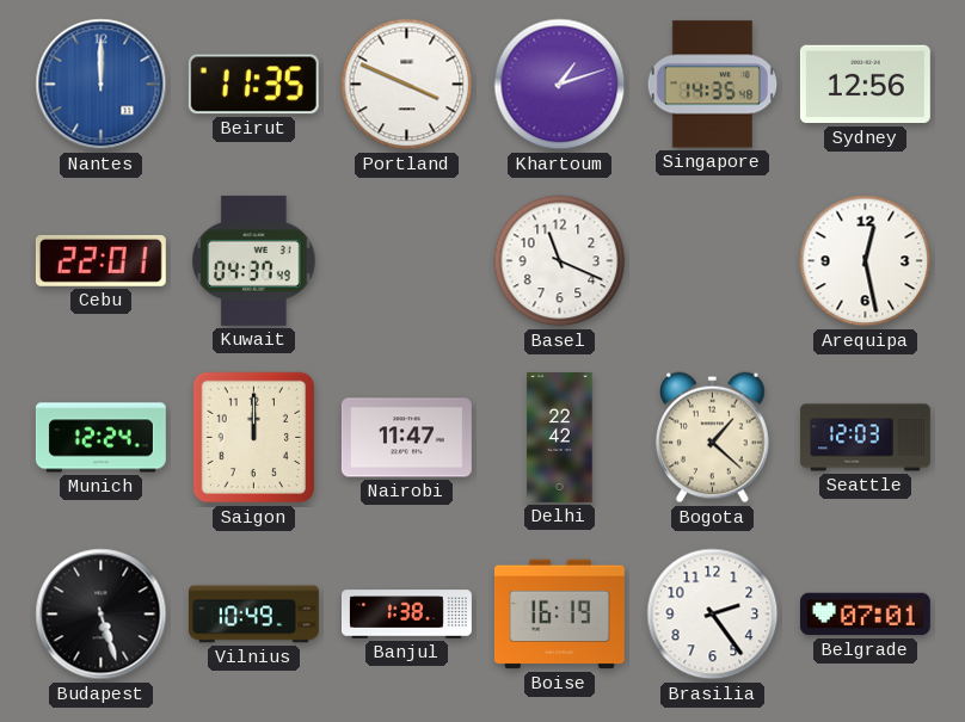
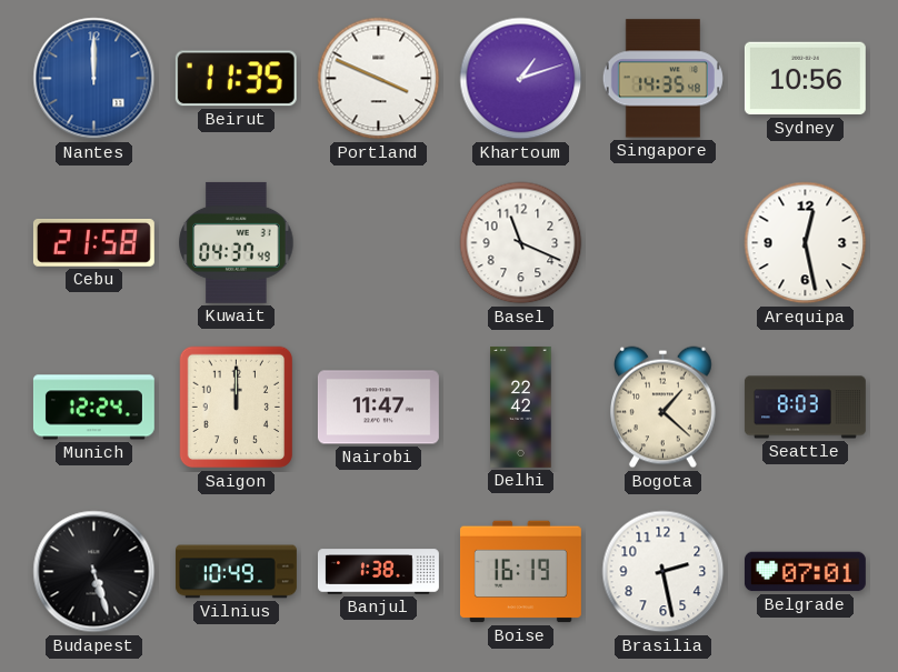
Sydney: 12:56 -> 10:56 (805, 79)
Cebu: 22:01 -> 21:58 (93, 242)
Seattle: 12:03 -> 8:03 (805, 408)
Brasilia: 2:24 -> 2:28 (663, 572)
